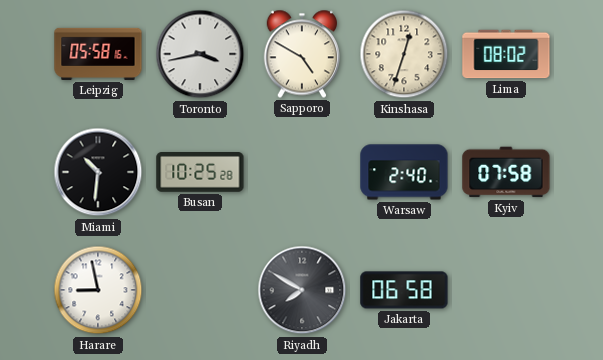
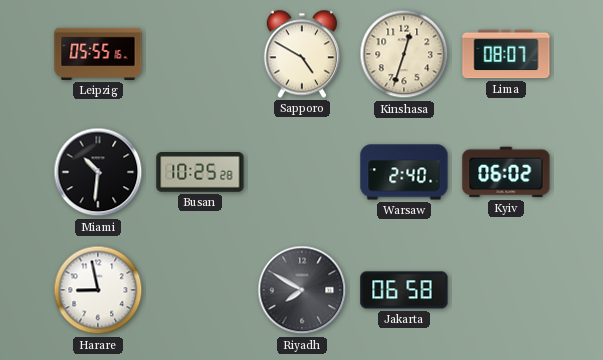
Leipzig: 05:58 -> 05:55 (98, 54)
Toronto: 3:43 -> none (200, 54)
Lima: 08:02 -> 08:07 (506, 54)
Kyiv: 07:58 -> 06:02 (506, 172)
